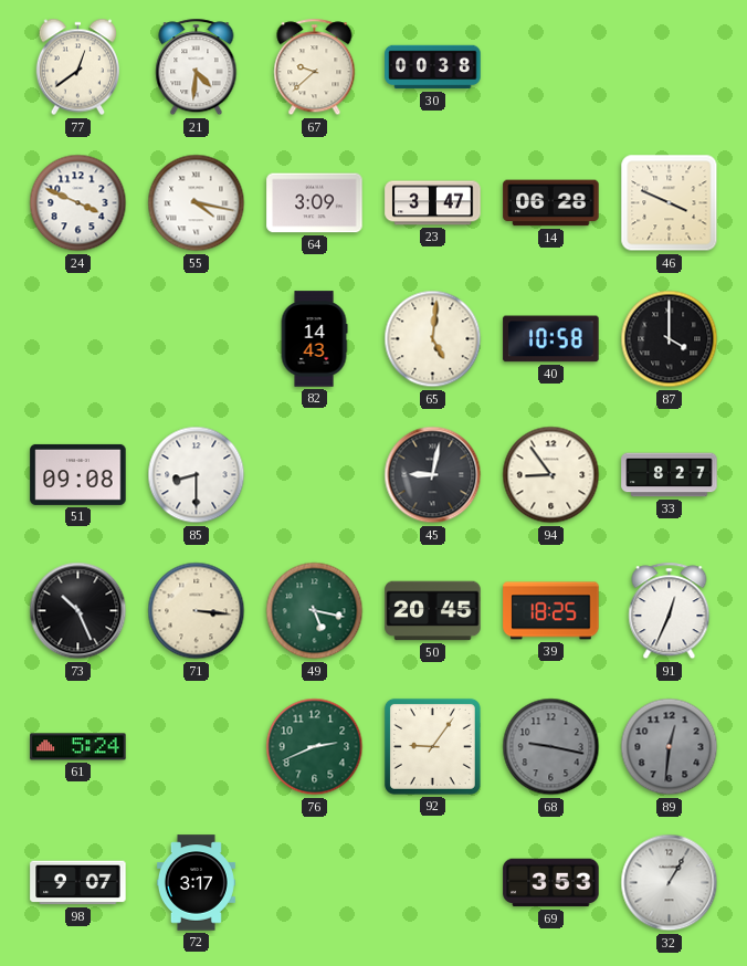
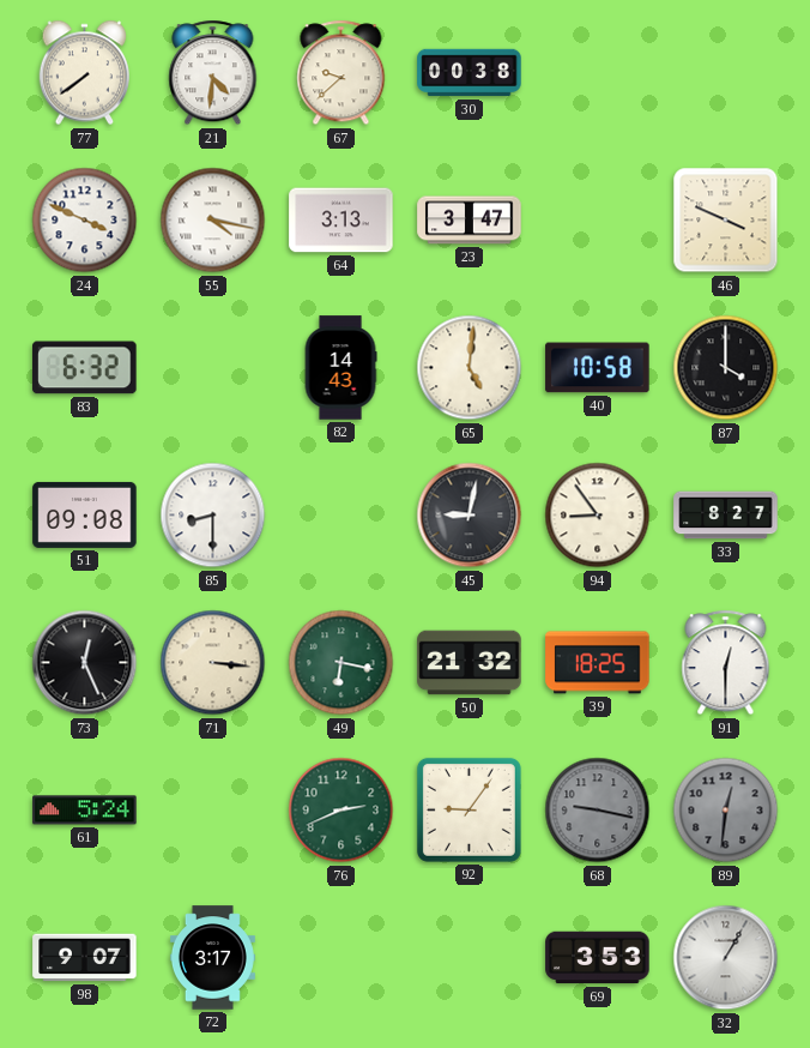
77: 12:39 -> 7:39 (85, 73)
64: 3:09 -> 3:13 (341, 221)
14: 06:28 -> none (551, 203)
83: none -> 6:32 (85, 368)
73: 10:26 -> 12:26 (85, 663)
49: 5:17 -> 6:17 (341, 663)
50: 20:45 -> 21:32 (470, 663)
91: 12:34 -> 12:30 (726, 663)
